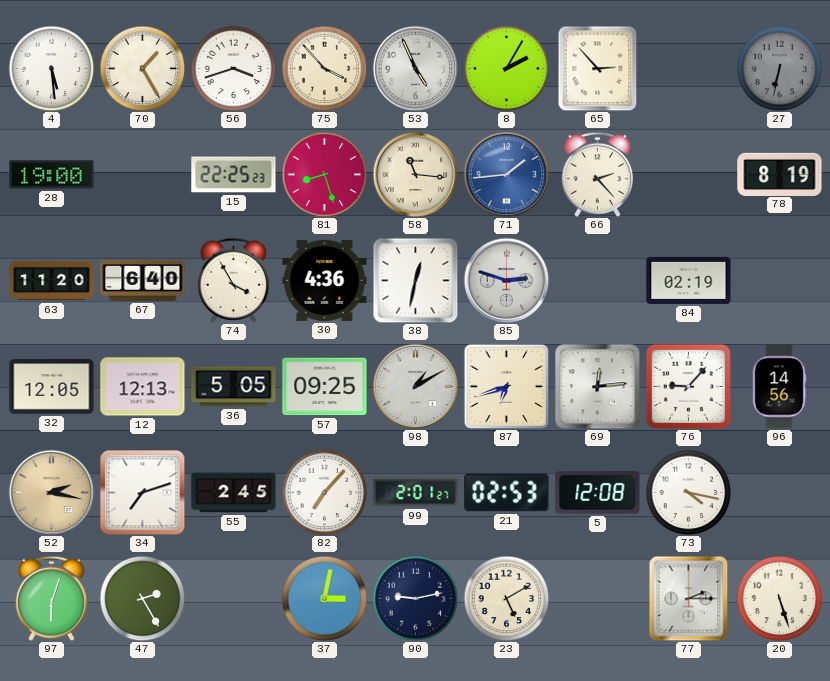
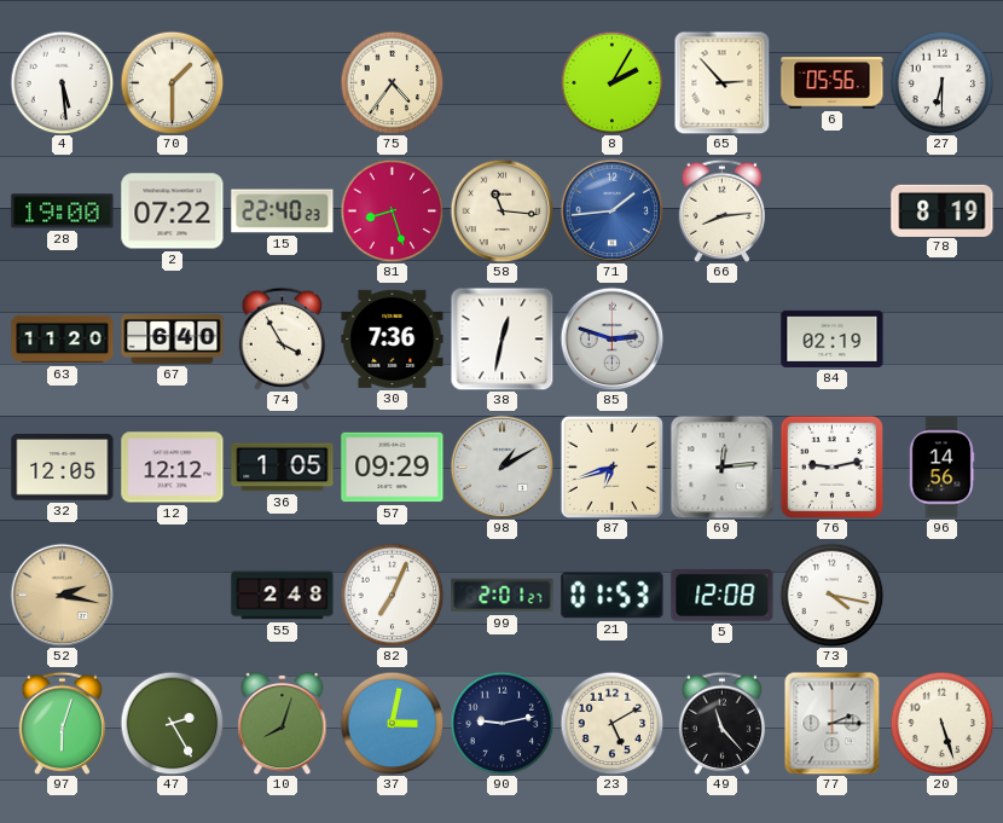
70: 1:25 -> 1:30 (172, 82)
56: 3:42 -> none (233, 68)
75: 3:53 -> 4:36 (392, 82)
53: 4:56 -> none (415, 68)
6: none -> 05:56 (833, 83)
27: 6:32 -> 6:30 (941, 82)
27 dial: grey -> white (941, 82)
2: none -> 07:22 (173, 211)
15: 22:25 -> 22:40 (283, 211)
66: 2:23 -> 8:14 (721, 210)
30: 4:36 -> 7:36 (393, 338)
12: 12:13 -> 12:12 (173, 468)
36: 5:05 -> 1:05 (283, 468)
57: 09:25 -> 09:29 (393, 468)
76: 9:07 -> 9:13 (831, 466)
34: 7:12 -> none (142, 492)
55: 2:45 -> 2:48 (283, 596)
82: 7:07 -> 7:04 (392, 595)
21: 02:53 -> 01:53 (613, 596)
10: none -> 8:03 (283, 723)
49: none -> 11:23 (721, 723)
